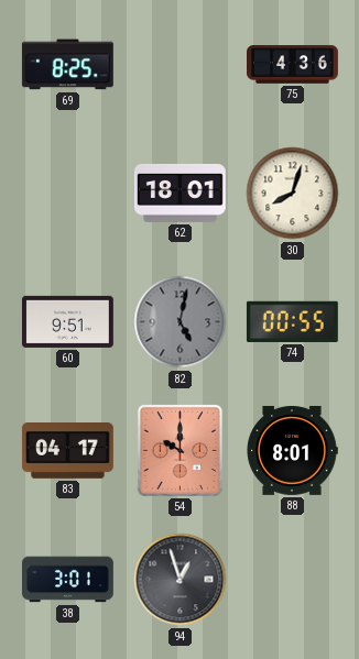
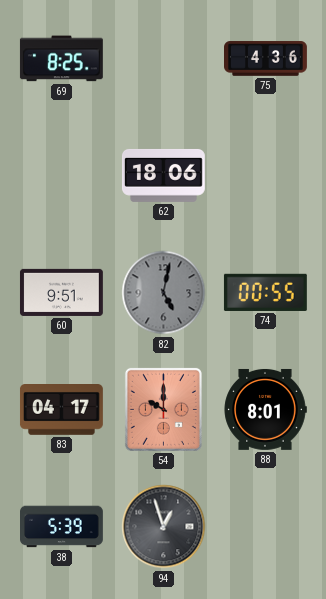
62: 18:01 -> 18:06 (163, 175)
30: 8:03 -> none (293, 194)
38: 3:01 -> 5:39 (62, 527)
